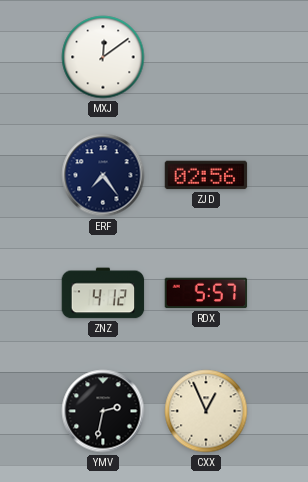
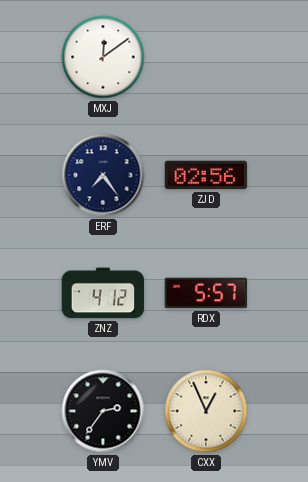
YMV: 2:32 -> 2:36 (103, 411)
